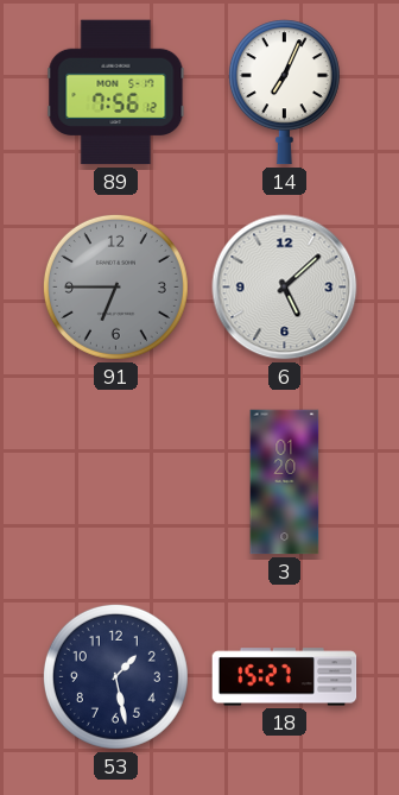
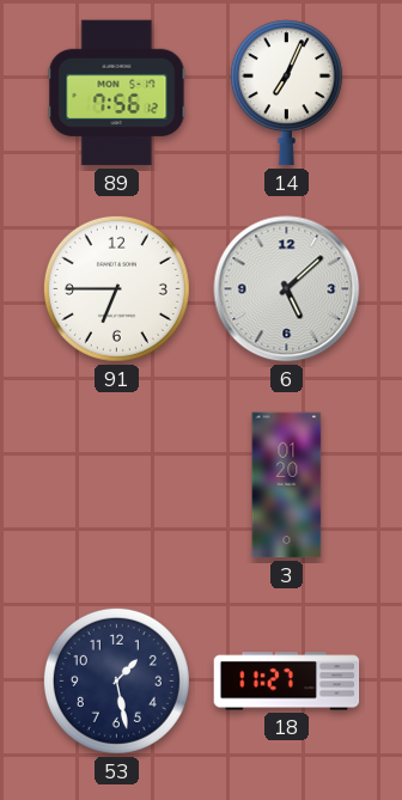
91 dial: grey -> white (116, 288)
18: 15:27 -> 11:27 (287, 682)
